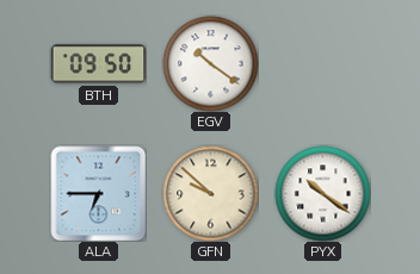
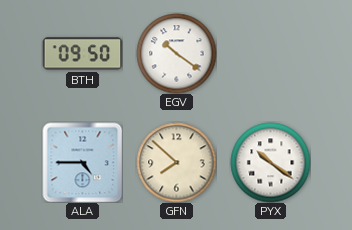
ALA: 6:45 -> 4:45 (82, 162)
GFN: 9:52 -> 7:52 (176, 162)
